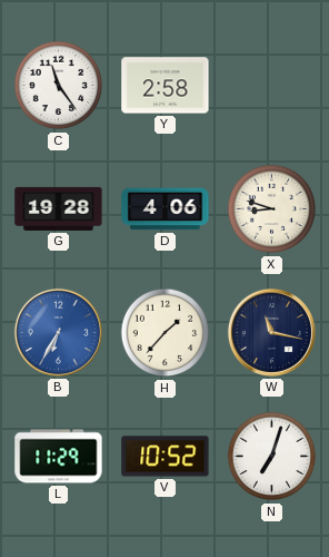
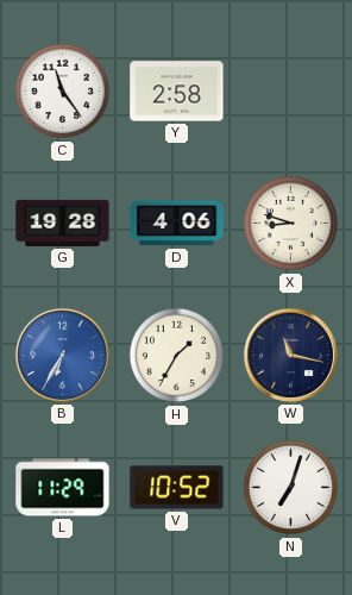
H: 1:37 -> 1:35 (177, 356)
